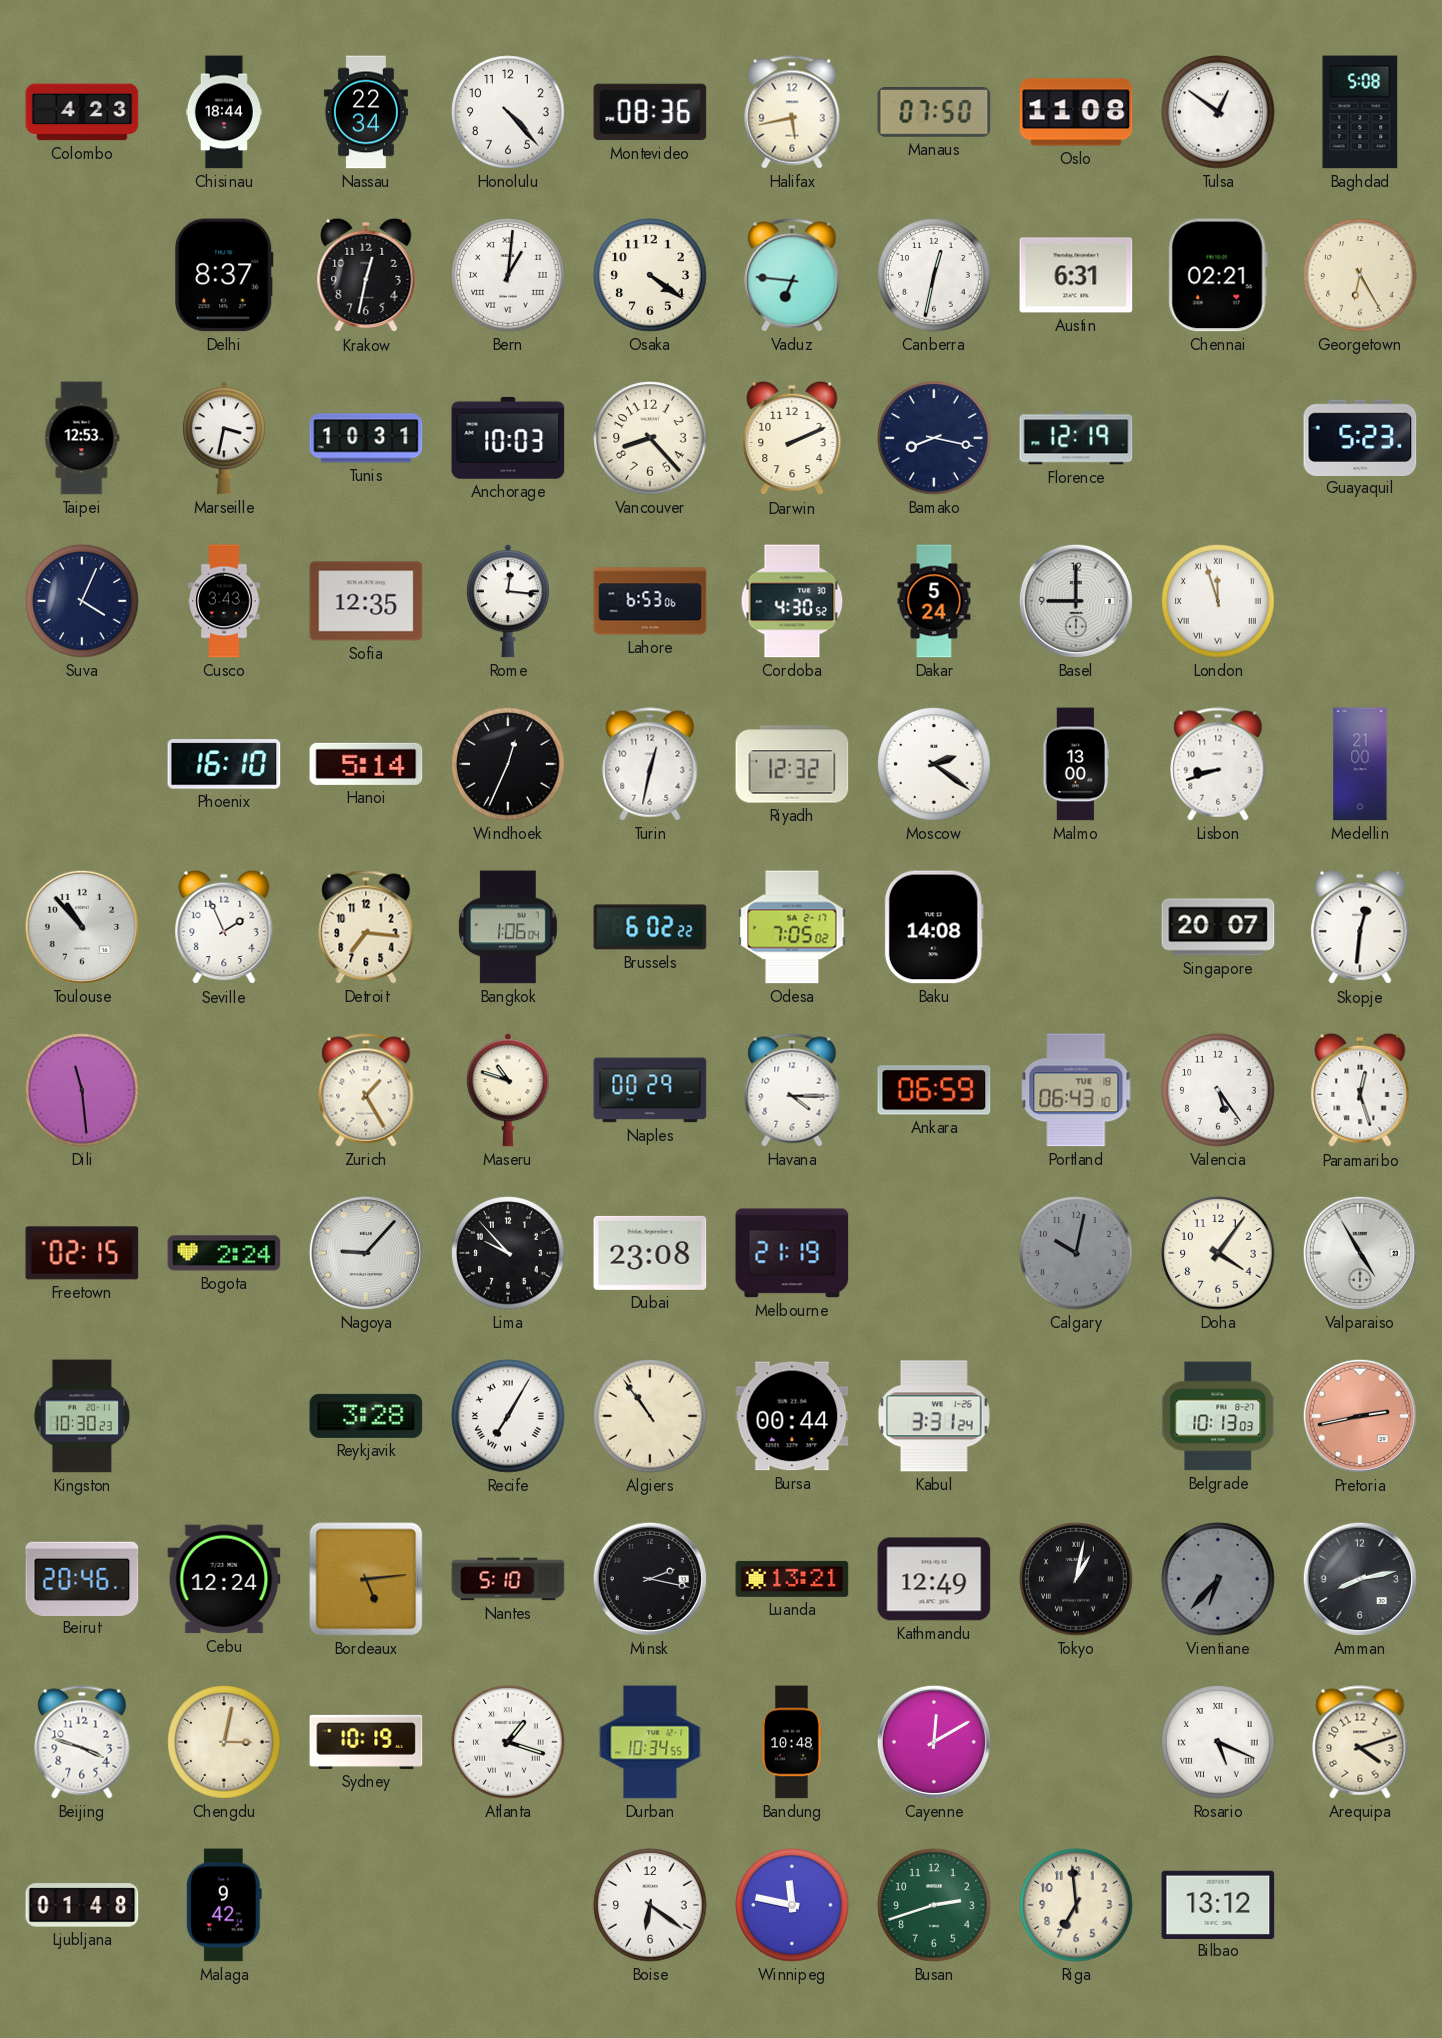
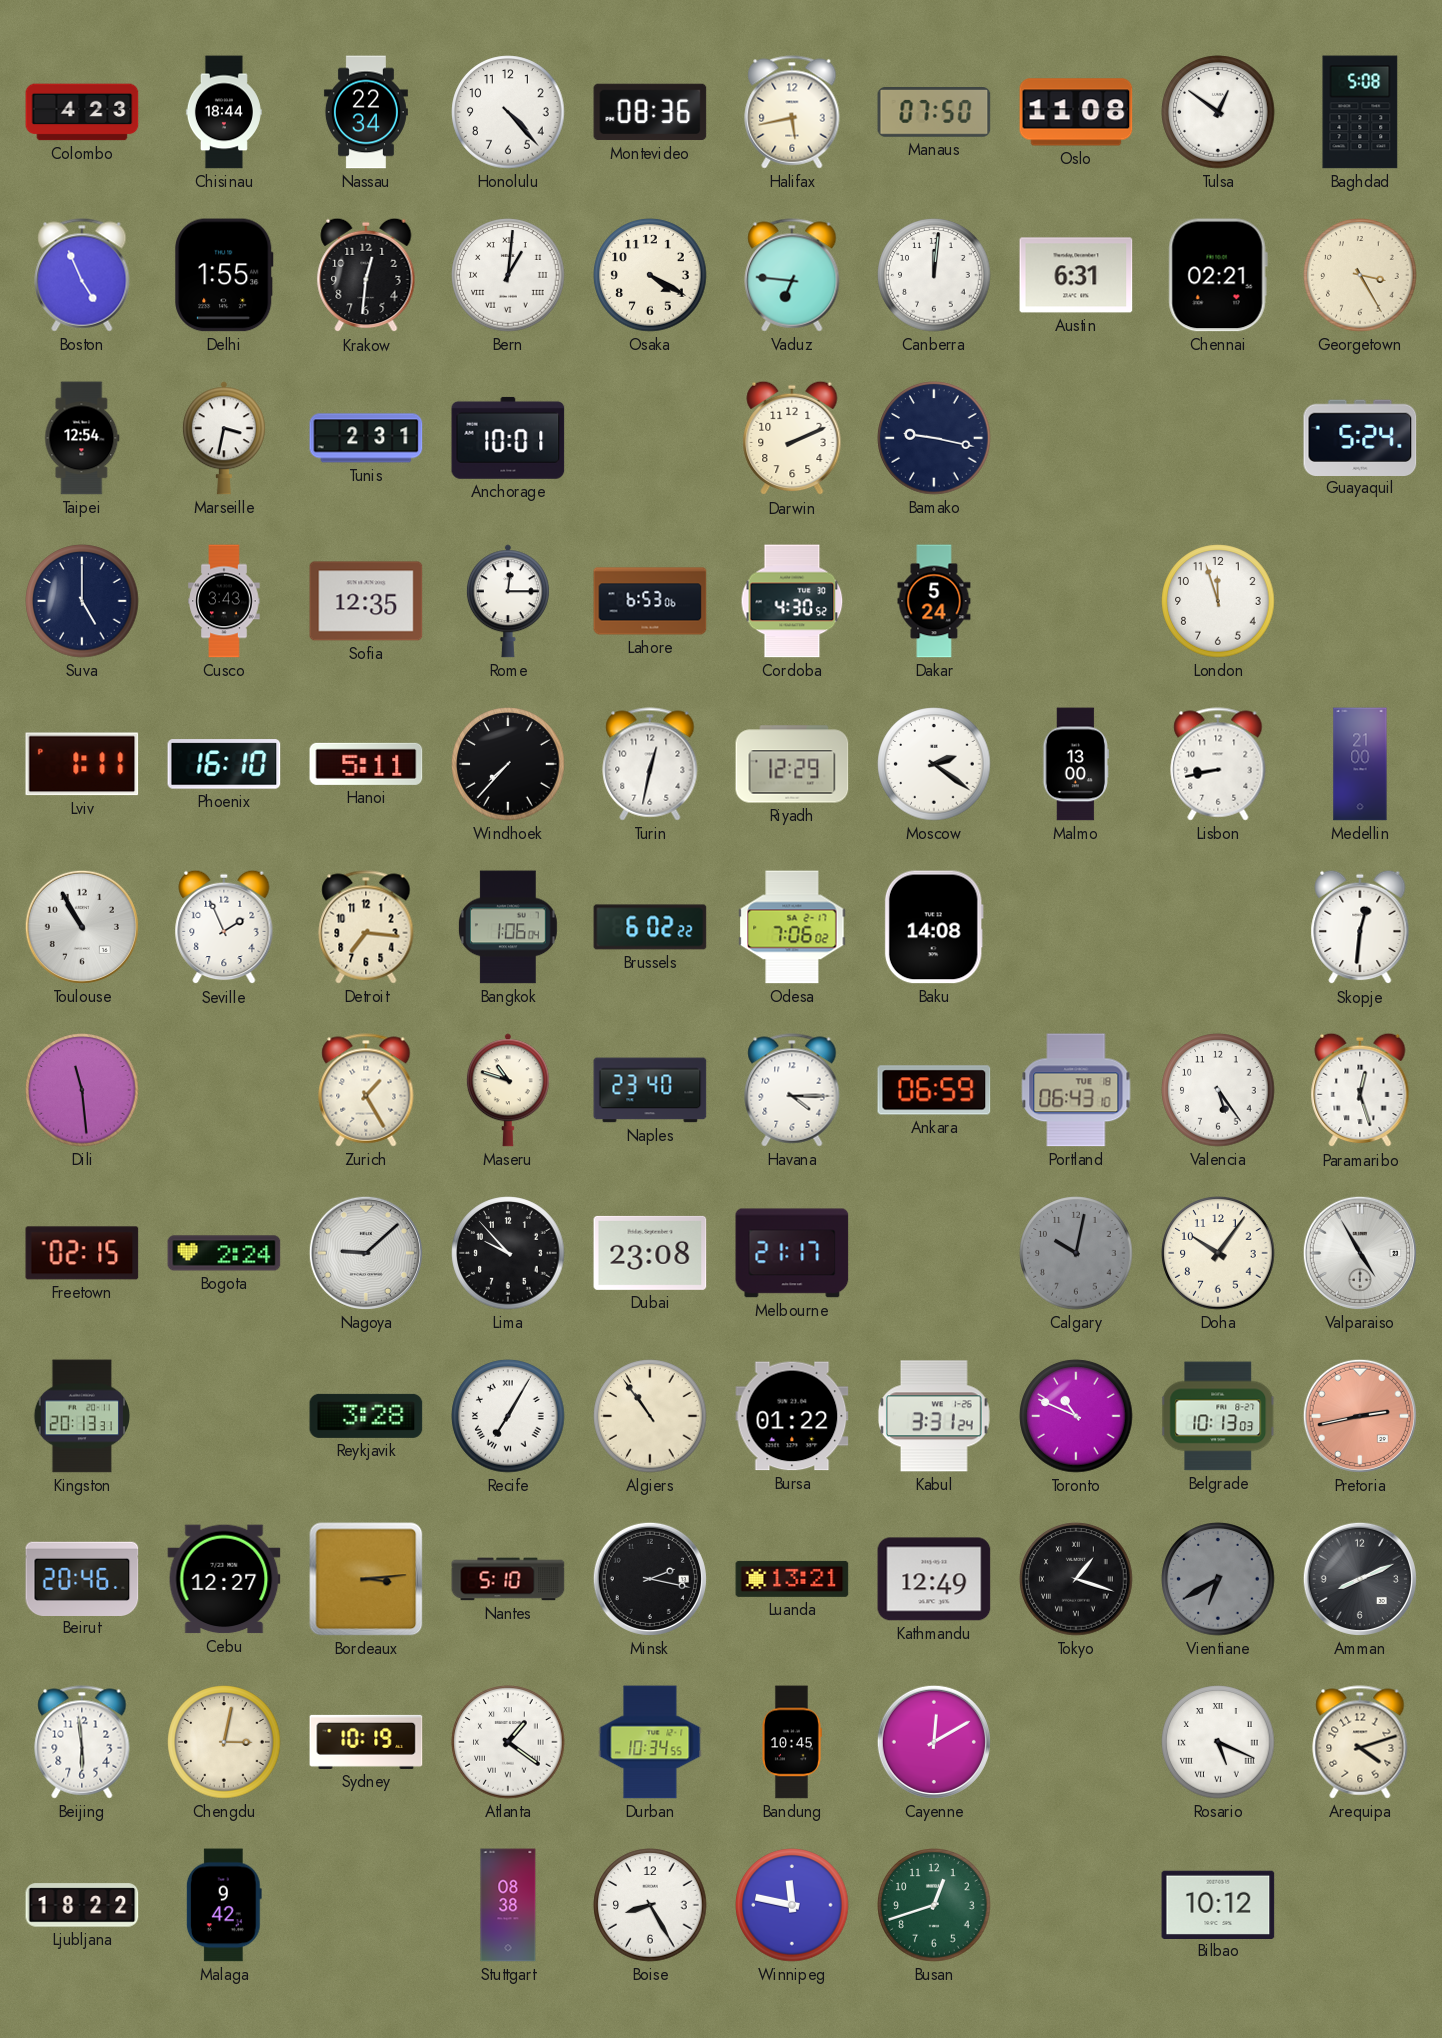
Boston: none -> 4:56 (82, 275)
Delhi: 8:37 -> 1:55 (224, 275)
Krakow: 12:32 -> 12:31 (366, 275)
Osaka: 4:21 -> 4:20 (650, 275)
Canberra: 12:32 -> 12:01 (934, 275)
Georgetown: 6:25 -> 3:25 (1360, 275)
Taipei: 12:53 -> 12:54 (82, 438)
Tunis: 10:31 -> 2:31 (366, 438)
Anchorage: 10:03 -> 10:01 (508, 438)
Vancouver: 8:23 -> none (650, 438)
Bamako: 8:17 -> 9:17 (934, 438)
Florence: 12:19 -> none (1076, 438)
Guayaquil: 5:23 -> 5:24 (1360, 437)
Suva: 4:04 -> 5:00 (82, 601)
Rome: 12:16 -> 12:15 (508, 601)
Basel: 9:00 -> none (1076, 601)
London numerals: Roman -> Arabic (1218, 601)
Lviv: none -> 1:11 (82, 764)
Hanoi: 5:14 -> 5:11 (366, 764)
Windhoek: 12:34 -> 7:37 (508, 764)
Riyadh: 12:32 -> 12:29 (792, 764)
Lisbon: 8:42 -> 8:43 (1218, 764)
Toulouse: 10:53 -> 10:55 (82, 927)
Odesa: 7:05 -> 7:06 (792, 927)
Singapore: 20:07 -> none (1218, 927)
Naples: 00:29 -> 23:40 (650, 1090)
Nagoya: 9:07 -> 9:08 (366, 1253)
Melbourne: 21:19 -> 21:17 (792, 1253)
Doha: 4:06 -> 10:06 (1218, 1253)
Kingston: 10:30 -> 20:13 (82, 1416)
Bursa: 00:44 -> 01:22 (792, 1416)
Toronto: none -> 10:49 (1076, 1416)
Cebu: 12:24 -> 12:27 (224, 1579)
Bordeaux: 5:14 -> 3:14 (366, 1579)
Tokyo: 1:02 -> 1:18 (1076, 1579)
Vientiane: 6:37 -> 6:40 (1218, 1579)
Amman: 8:13 -> 8:11 (1360, 1579)
Beijing: 3:48 -> 5:59 (82, 1742)
Atlanta: 1:18 -> 1:21 (508, 1742)
Bandung: 10:48 -> 10:45 (791, 1742)
Ljubljana: 01:48 -> 18:22 (82, 1905)
Stuttgart: none -> 08:38 (508, 1905)
Boise: 6:21 -> 8:25 (650, 1905)
Busan: 2:42 -> 12:42 (934, 1905)
Riga: 6:59 -> none (1076, 1905)
Bilbao: 13:12 -> 10:12 (1218, 1904)
